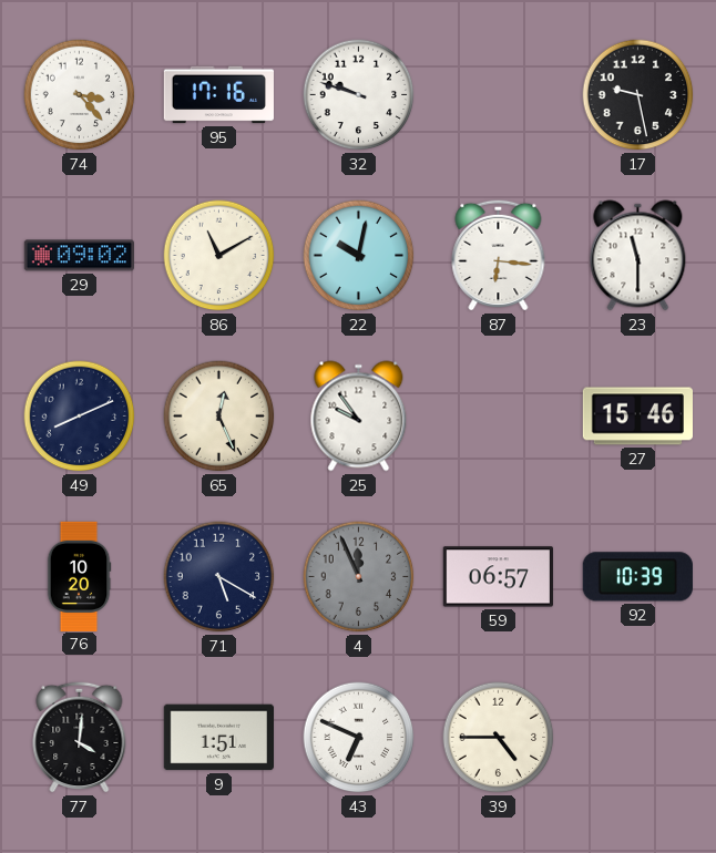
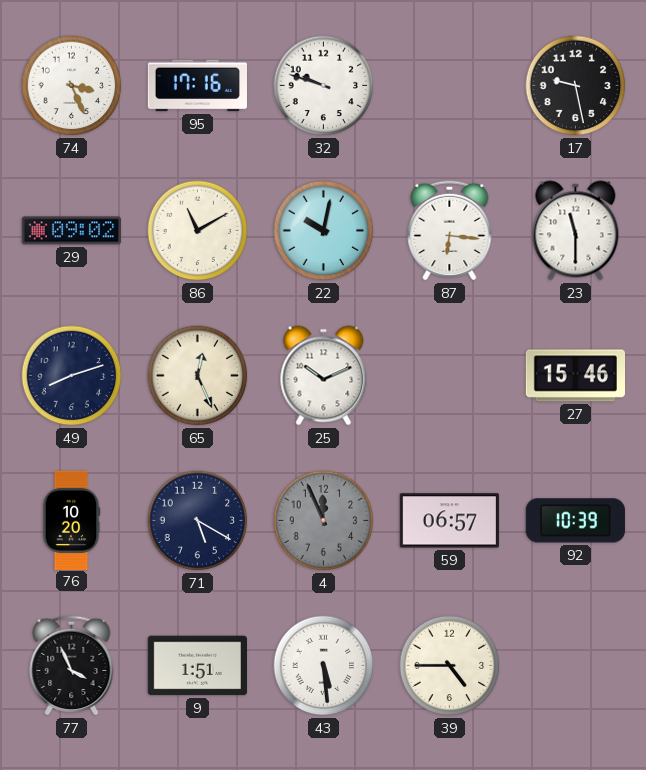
74: 3:23 -> 3:26 (72, 86)
49: 8:11 -> 8:12 (72, 376)
25: 9:54 -> 10:11 (324, 376)
77: 4:01 -> 3:56 (72, 665)
43: 6:49 -> 5:29 (324, 666)
